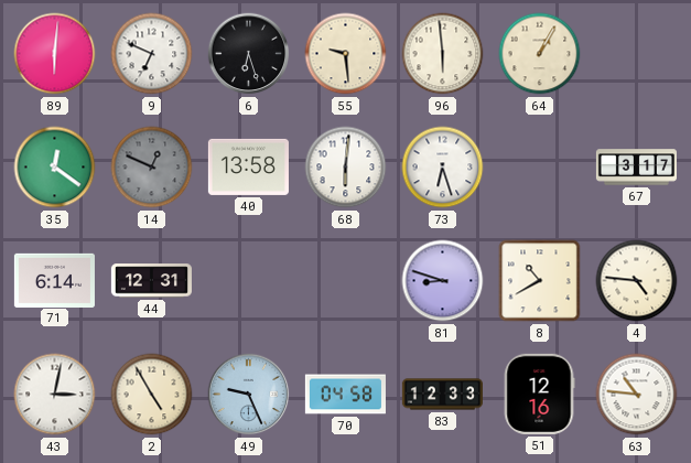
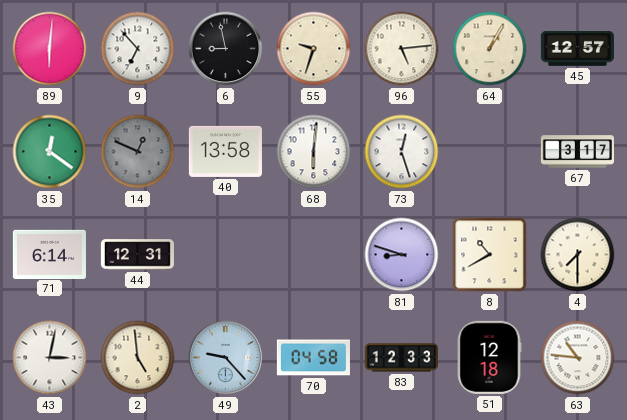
9: 6:49 -> 6:53 (138, 49)
6: 6:27 -> 8:58 (226, 49)
55: 9:29 -> 9:33 (314, 49)
96: 5:59 -> 5:14 (402, 49)
45: none -> 12:57 (577, 49)
73: 6:27 -> 12:27 (402, 152)
4: 4:46 -> 7:30 (578, 255)
2: 4:55 -> 4:59 (138, 358)
49: 9:26 -> 9:23 (226, 358)
51: 12:16 -> 12:18 (489, 357)
